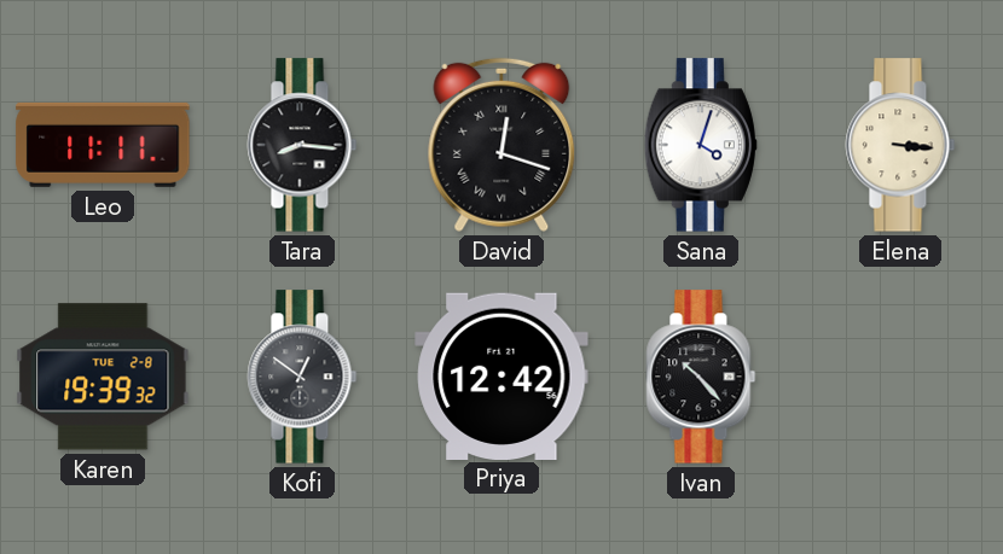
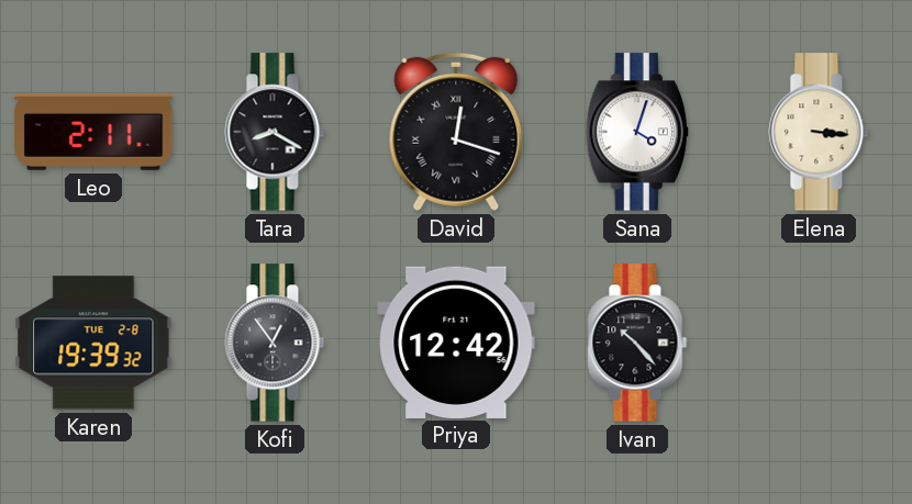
Leo: 11:11 -> 2:11 (93, 132)
Tara: 8:16 -> 8:20 (275, 132)
Kofi: 12:51 -> 12:54 (275, 343)
